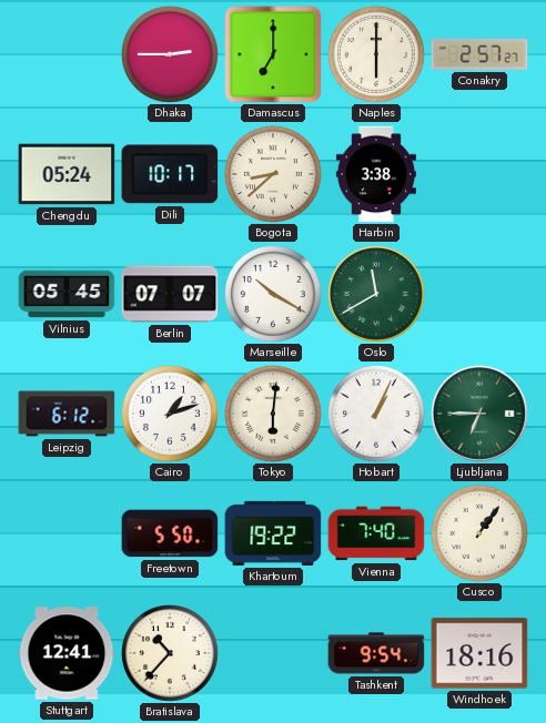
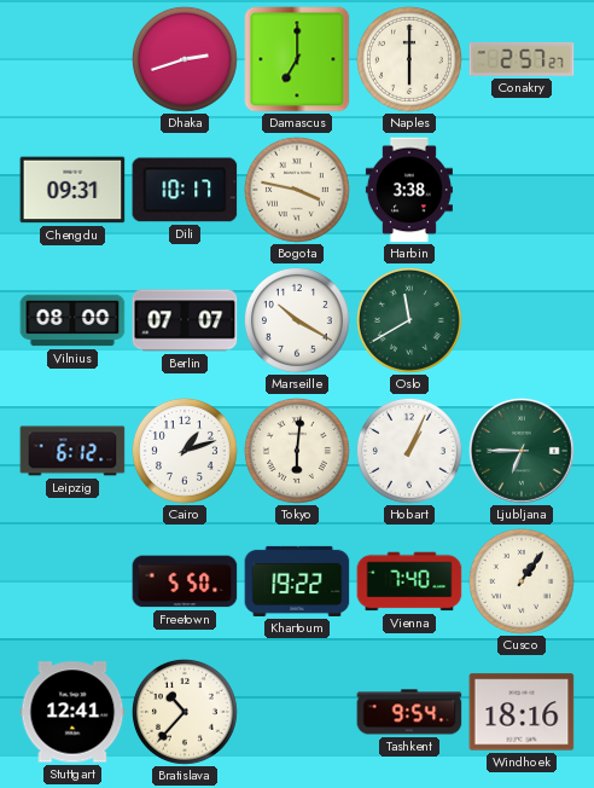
Dhaka: 2:45 -> 2:42 (185, 59)
Chengdu: 05:24 -> 09:31 (72, 190)
Bogota: 8:38 -> 3:47 (297, 190)
Vilnius: 05:45 -> 08:00 (72, 320)
